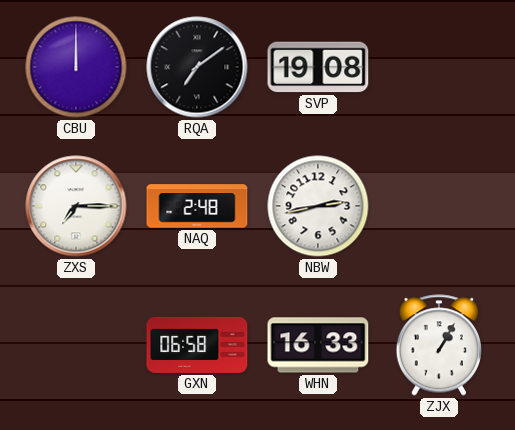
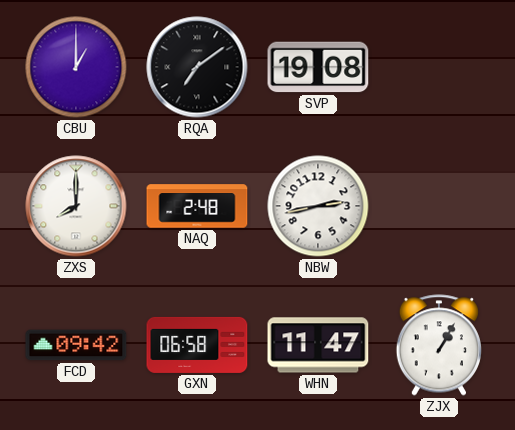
CBU: 12:00 -> 1:00 (76, 67)
ZXS: 7:15 -> 8:00 (76, 206)
FCD: none -> 09:42 (76, 345)
WHN: 16:33 -> 11:47 (318, 345)
